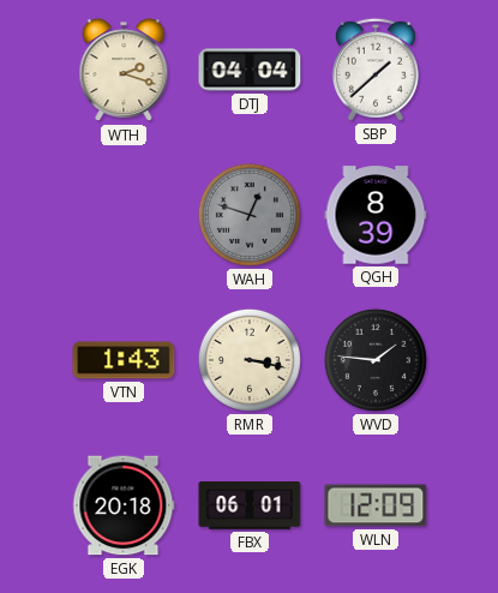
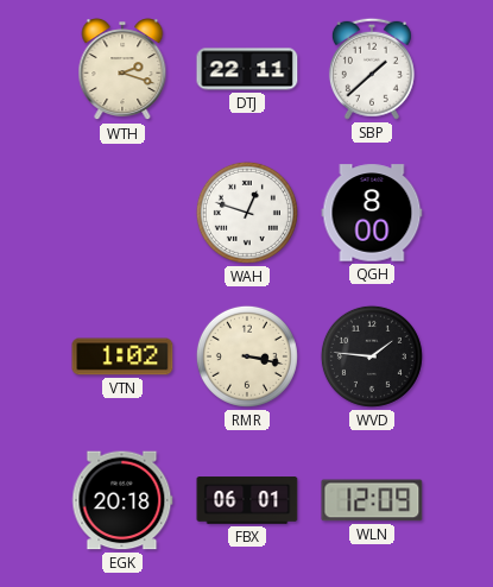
DTJ: 04:04 -> 22:11 (247, 69)
WAH dial: grey -> white (247, 213)
QGH: 8:39 -> 8:00 (372, 213)
VTN: 1:43 -> 1:02 (122, 356)
